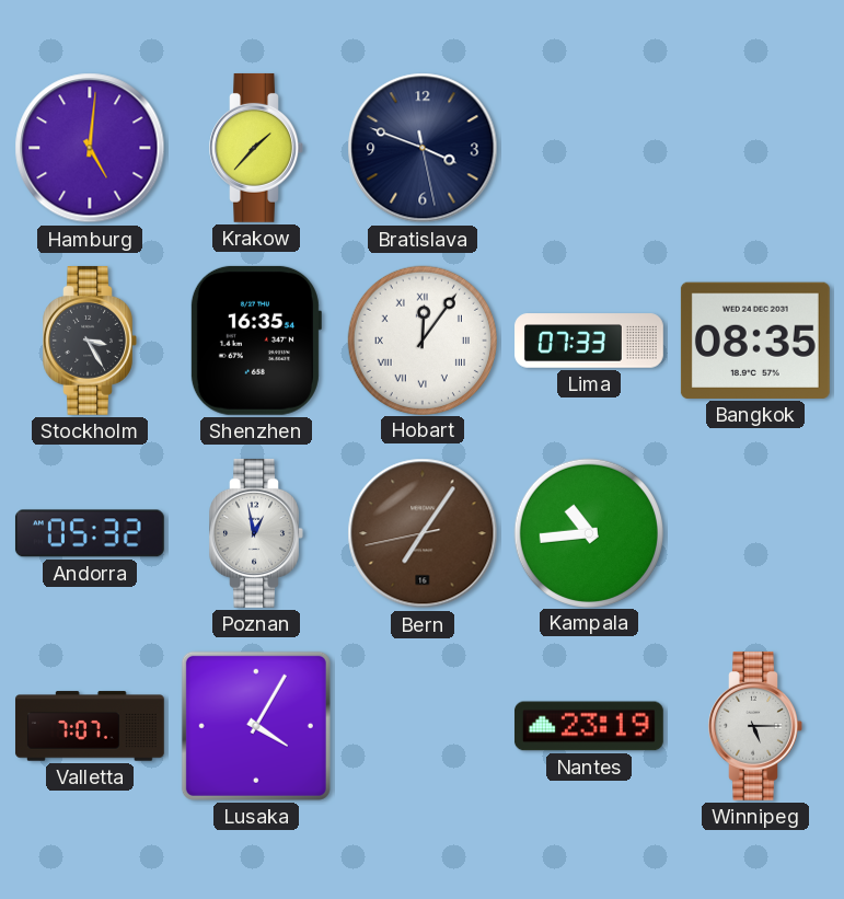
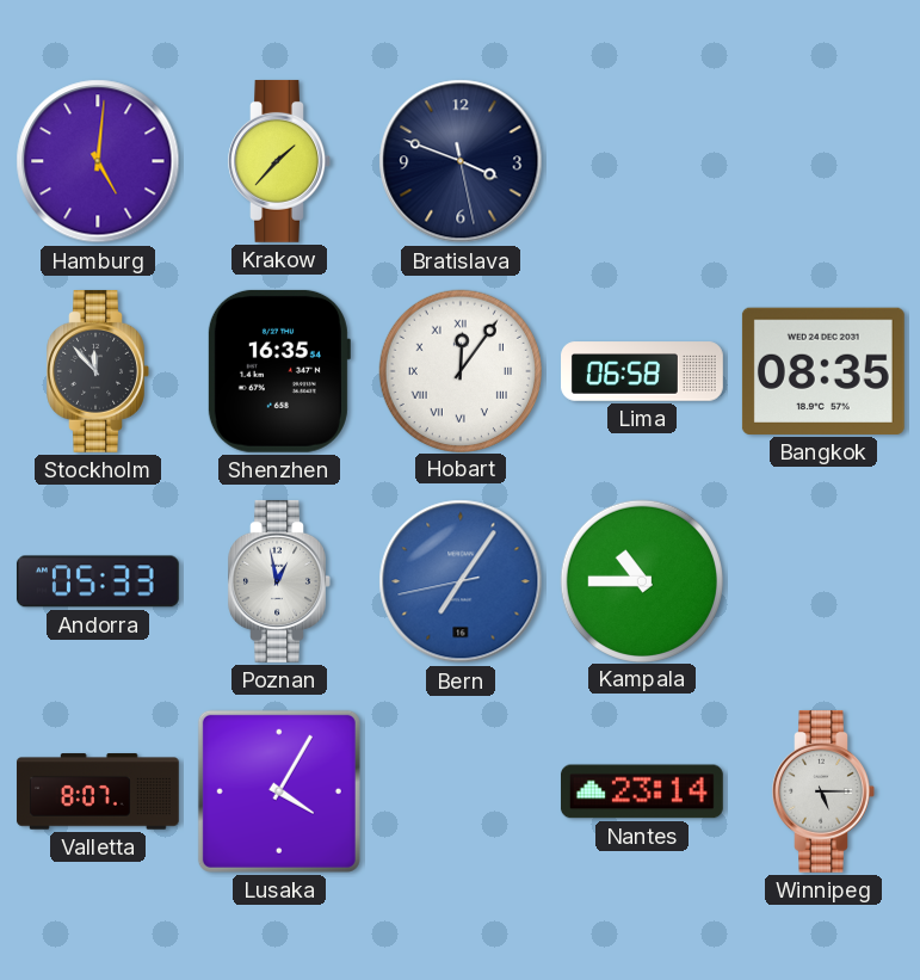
Stockholm: 3:25 -> 11:53 (98, 371)
Lima: 07:33 -> 06:58 (643, 371)
Andorra: 05:32 -> 05:33 (98, 581)
Bern dial: brown -> blue (461, 581)
Kampala: 10:44 -> 10:45 (641, 580)
Valletta: 7:07 -> 8:07 (98, 791)
Nantes: 23:19 -> 23:14 (642, 791)
